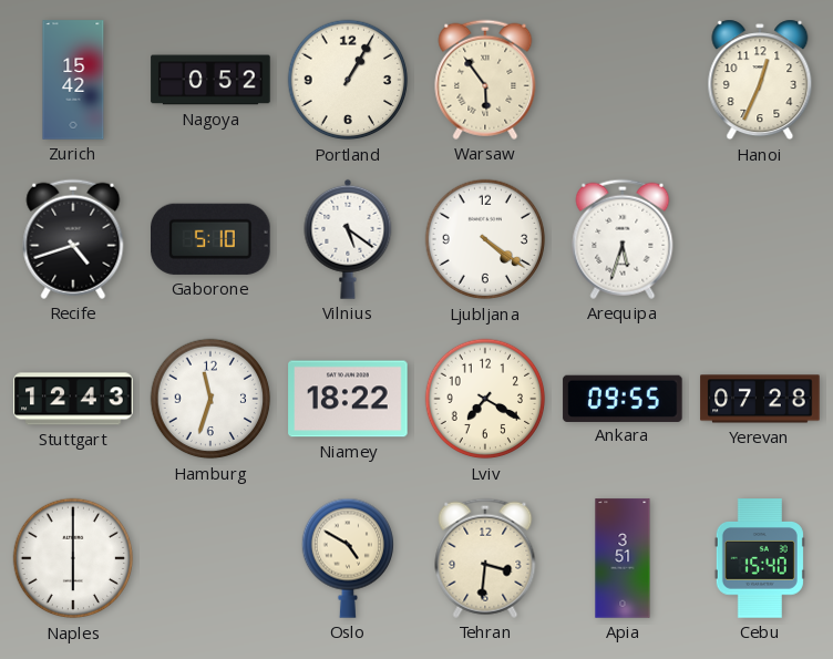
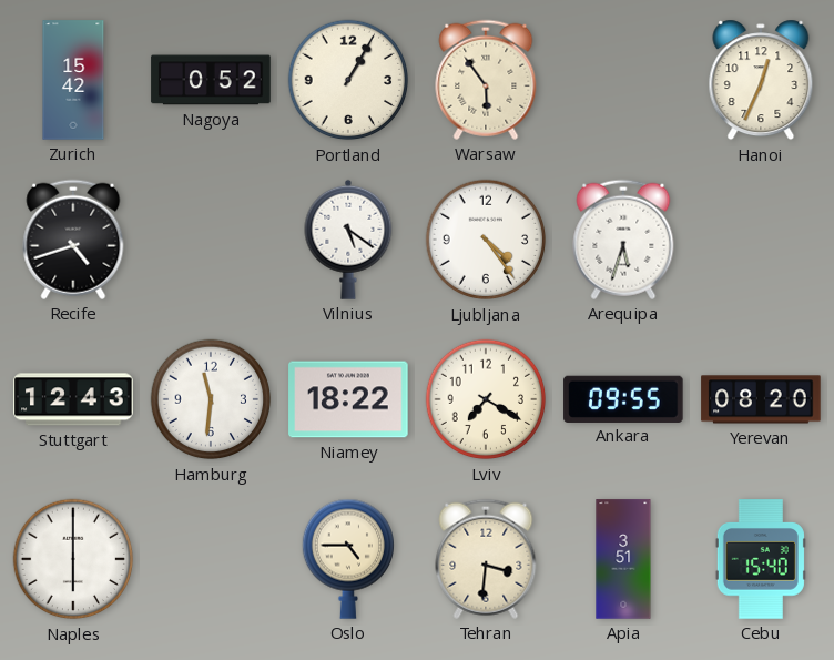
Gaborone: 5:10 -> none (212, 239)
Ljubljana: 4:21 -> 4:24 (486, 240)
Hamburg: 11:33 -> 11:31 (211, 399)
Yerevan: 07:28 -> 08:20 (761, 399)
Oslo: 4:50 -> 4:45 (347, 559)
